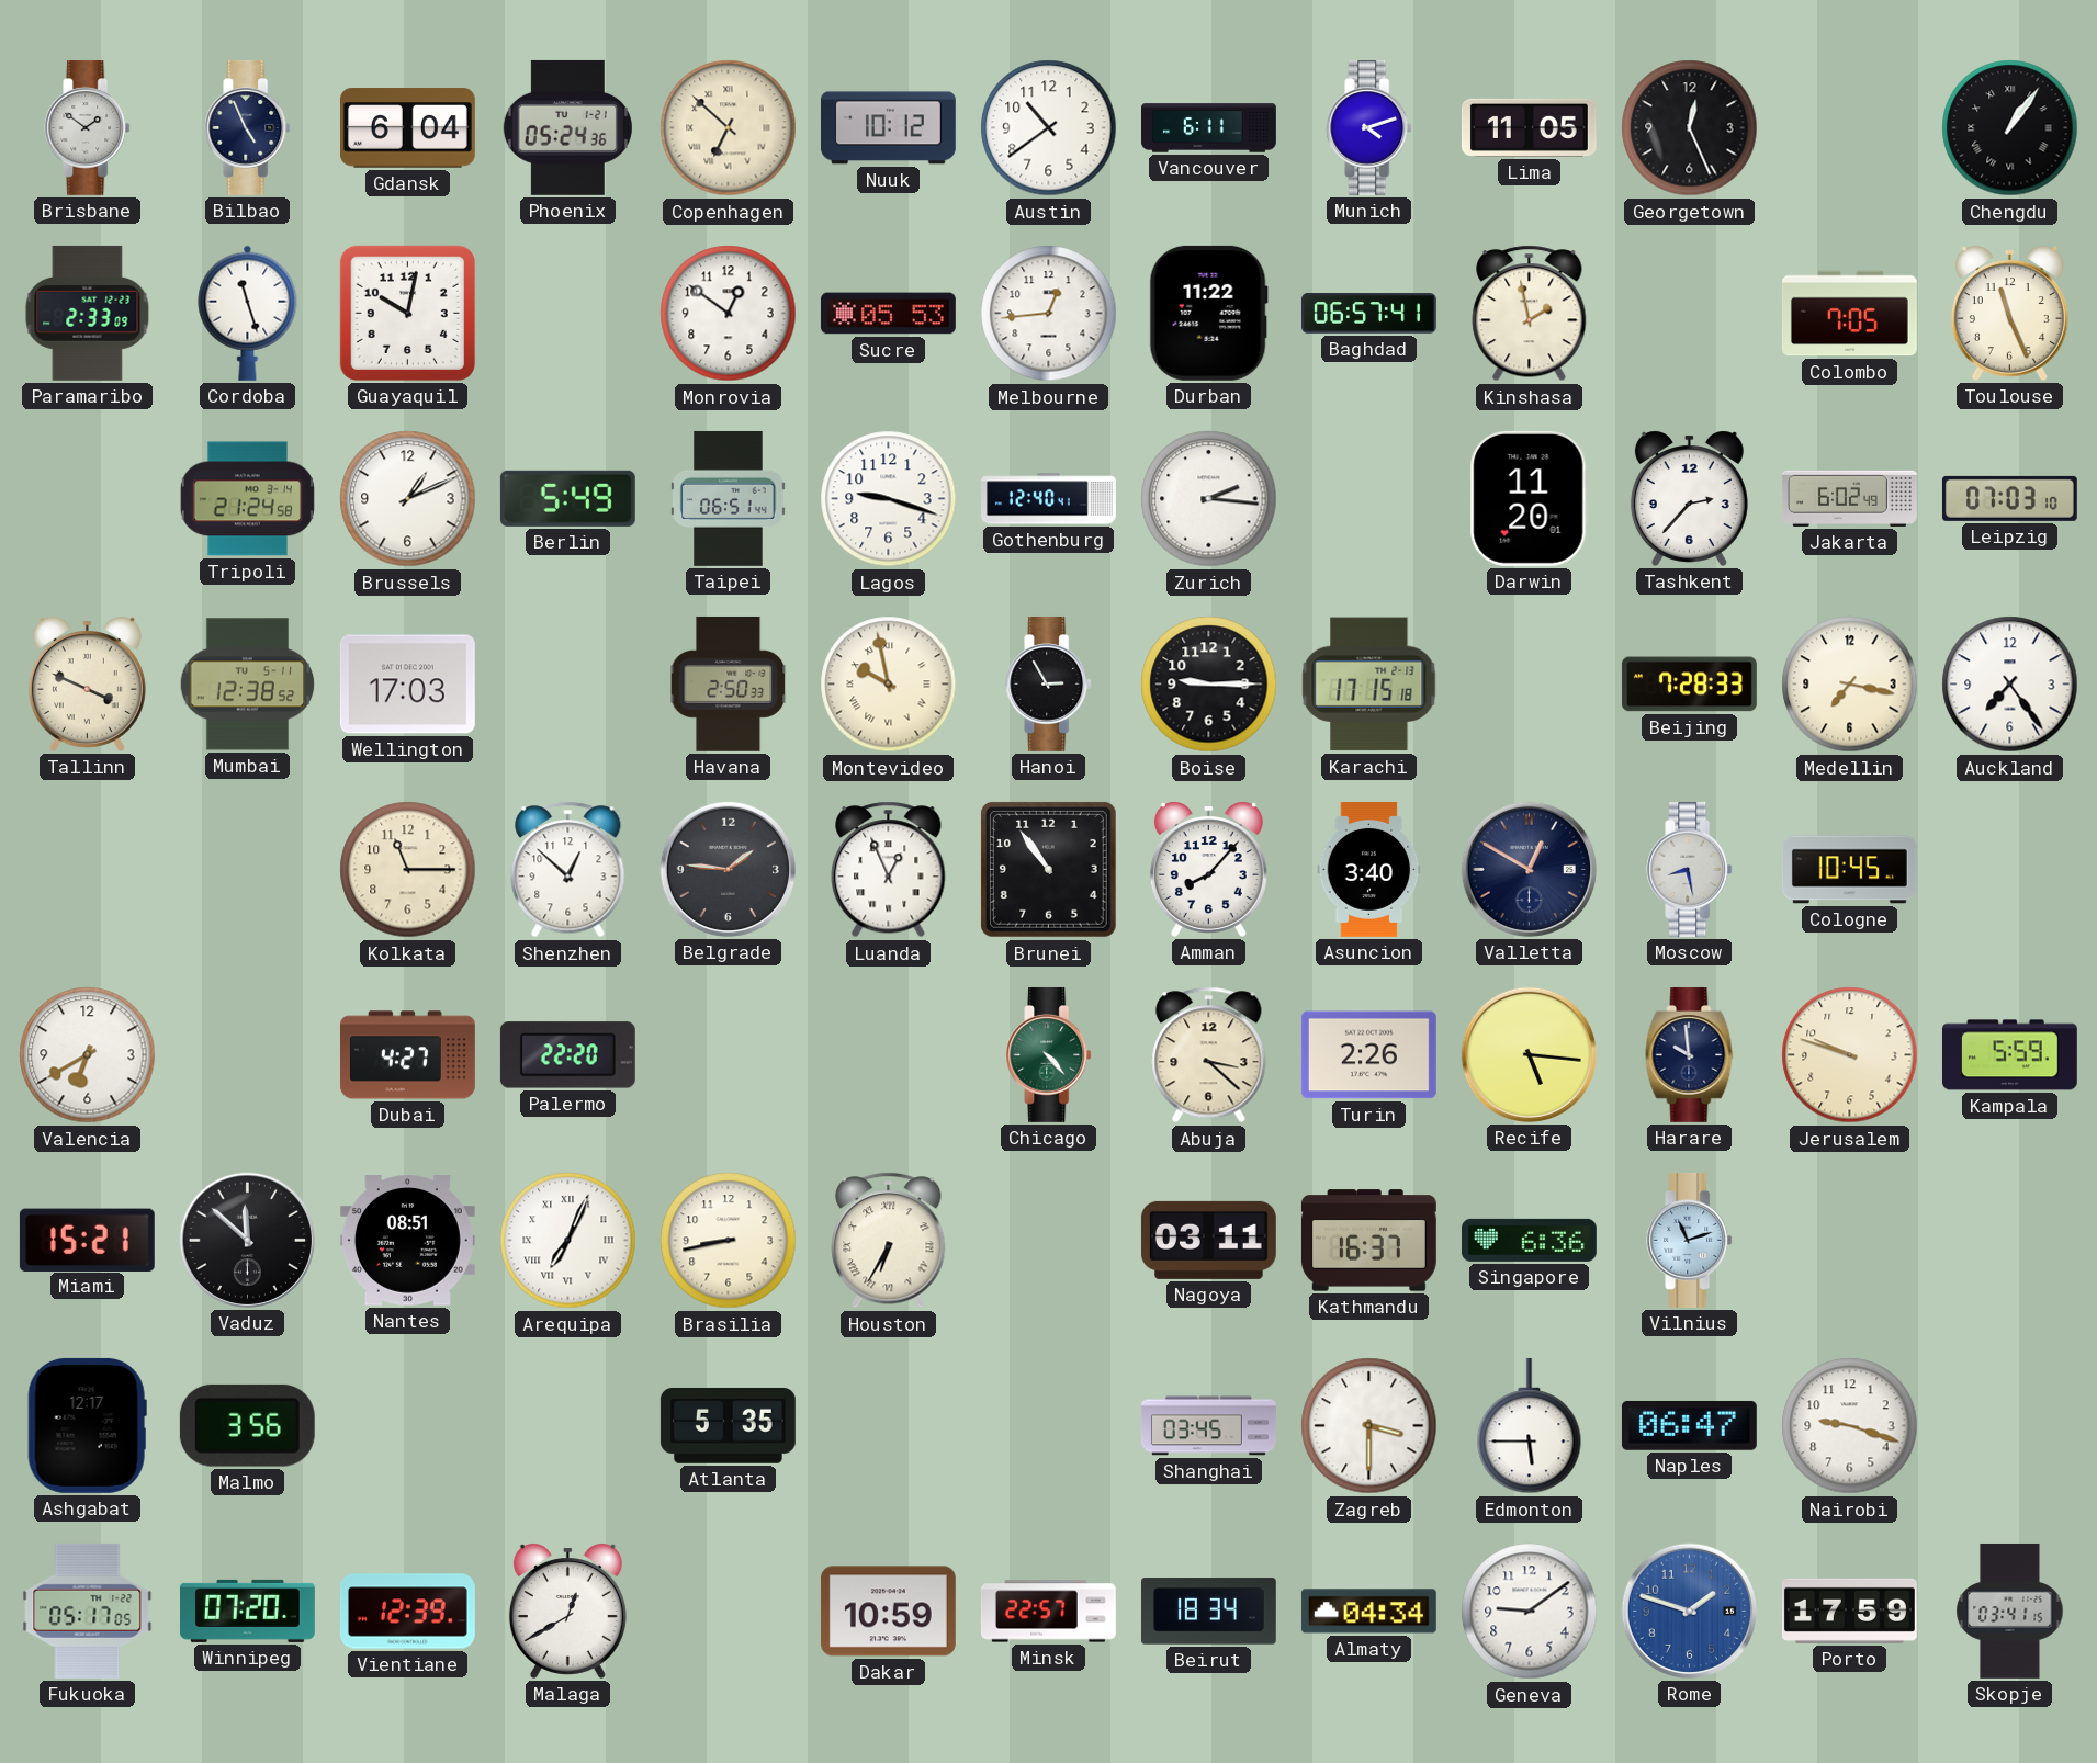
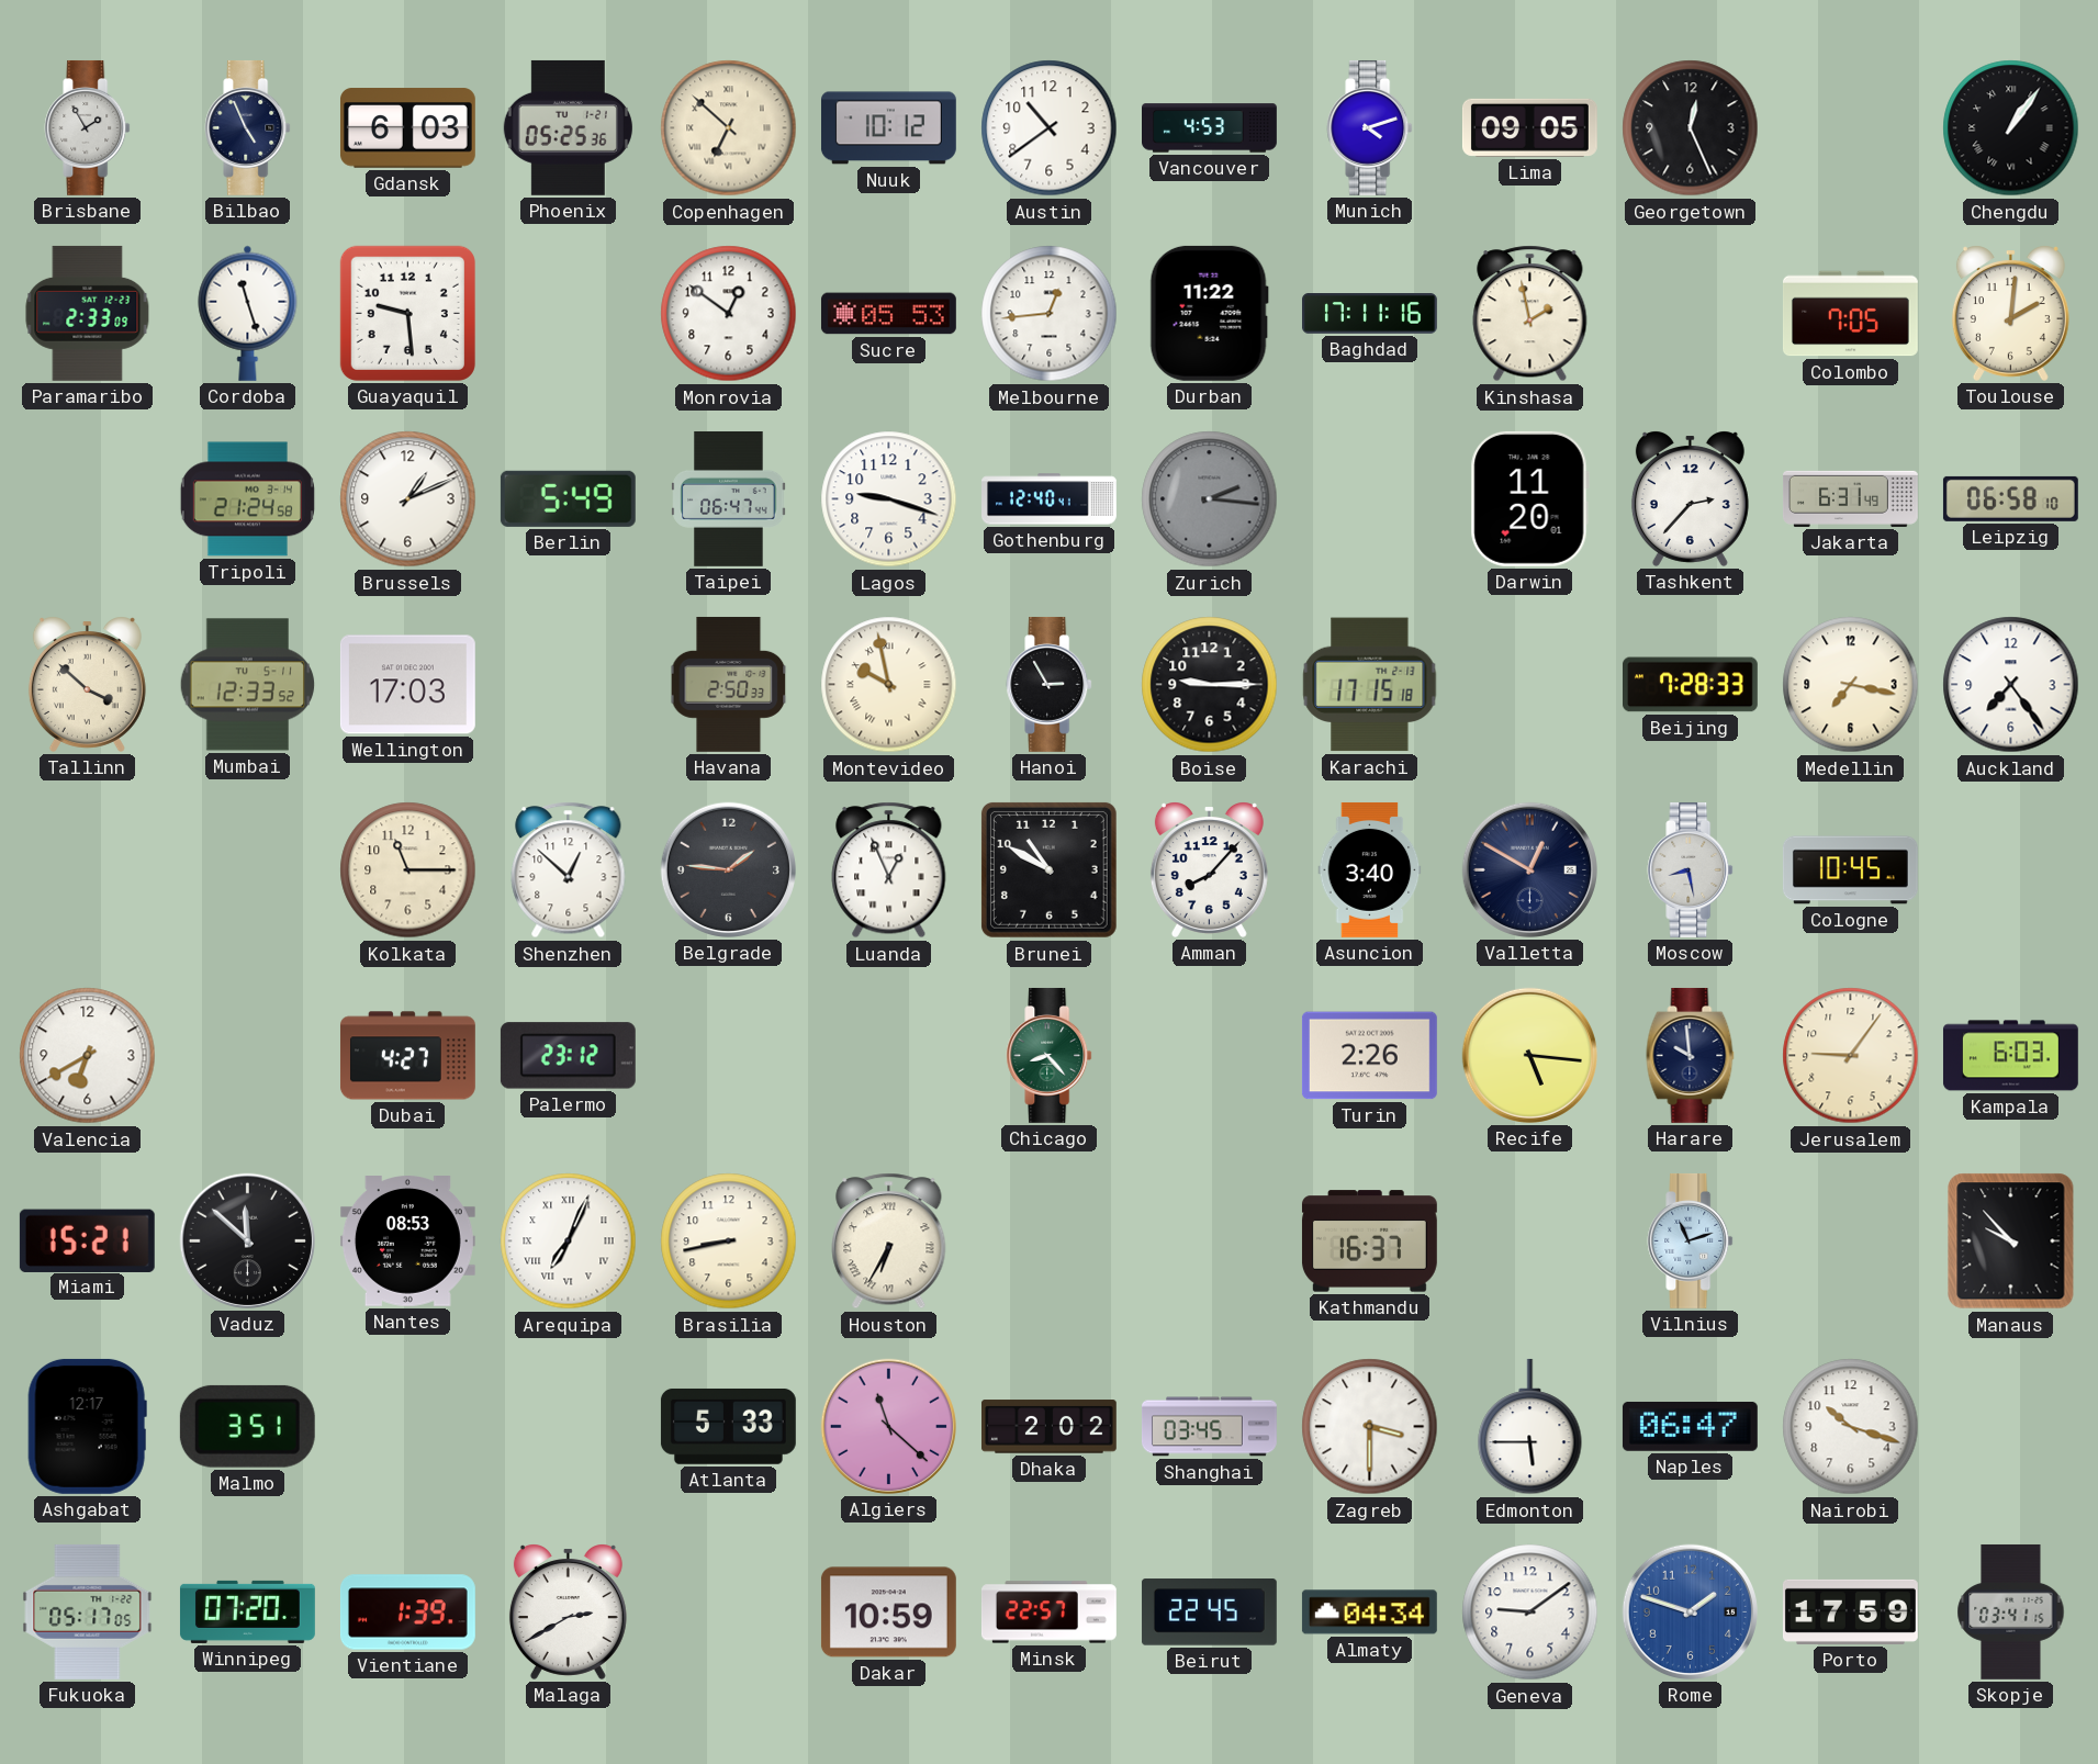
Brisbane: 1:51 -> 1:55 (88, 127)
Gdansk: 6:04 -> 6:03 (407, 128)
Phoenix: 05:24 -> 05:25 (568, 127)
Vancouver: 6:11 -> 4:53 (1210, 128)
Lima: 11:05 -> 09:05 (1529, 127)
Guayaquil: 10:02 -> 9:29 (407, 313)
Baghdad: 06:57 -> 17:11 (1370, 314)
Toulouse: 11:26 -> 2:01 (2010, 313)
Taipei: 06:51 -> 06:47 (729, 498)
Zurich dial: white -> grey (1210, 499)
Jakarta: 6:02 -> 6:31 (1850, 498)
Leipzig: 07:03 -> 06:58 (2010, 498)
Tallinn: 3:49 -> 3:52 (87, 684)
Mumbai: 12:38 -> 12:33 (248, 685)
Brunei: 10:54 -> 10:50 (1048, 869)
Palermo: 22:20 -> 23:12 (568, 1056)
Chicago: 4:23 -> 8:23 (1050, 1055)
Abuja: 3:22 -> none (1209, 1055)
Jerusalem: 9:48 -> 9:06 (1851, 1056)
Kampala: 5:59 -> 6:03 (2010, 1056)
Nantes: 08:51 -> 08:53 (407, 1241)
Nagoya: 03:11 -> none (1208, 1240)
Singapore: 6:36 -> none (1529, 1240)
Manaus: none -> 9:53 (2011, 1241)
Malmo: 3:56 -> 3:51 (247, 1426)
Atlanta: 5:35 -> 5:33 (728, 1426)
Algiers: none -> 11:22 (888, 1426)
Dhaka: none -> 2:02 (1048, 1427)
Nairobi: 9:18 -> 10:18 (1851, 1427)
Vientiane: 12:39 -> 1:39 (407, 1613)
Malaga: 12:40 -> 2:40 (568, 1611)
Beirut: 18:34 -> 22:45 (1209, 1613)
